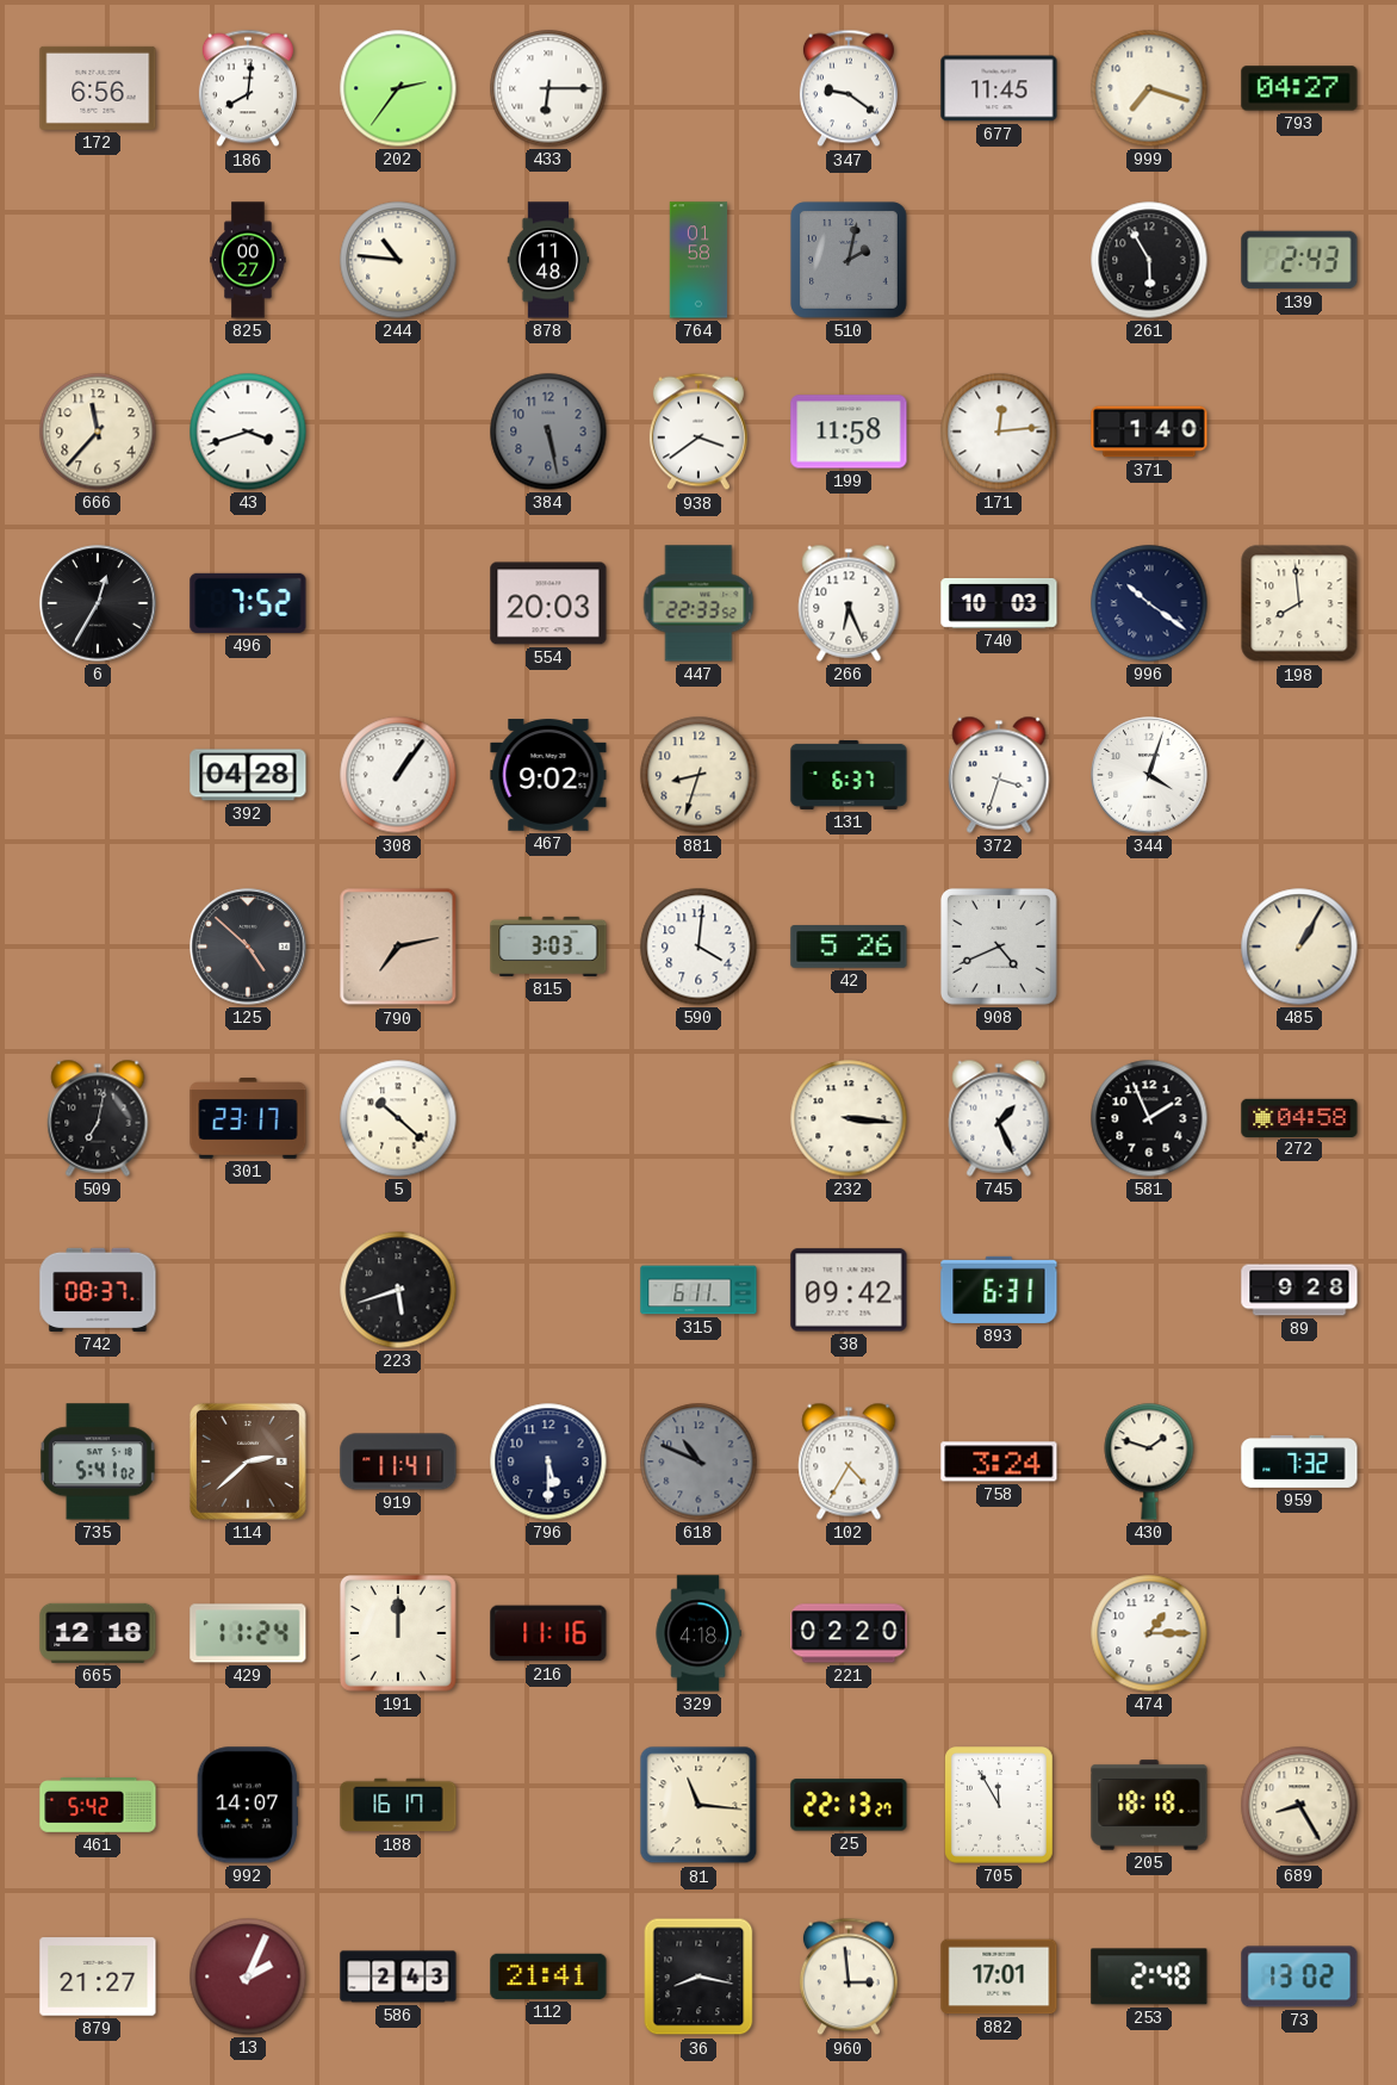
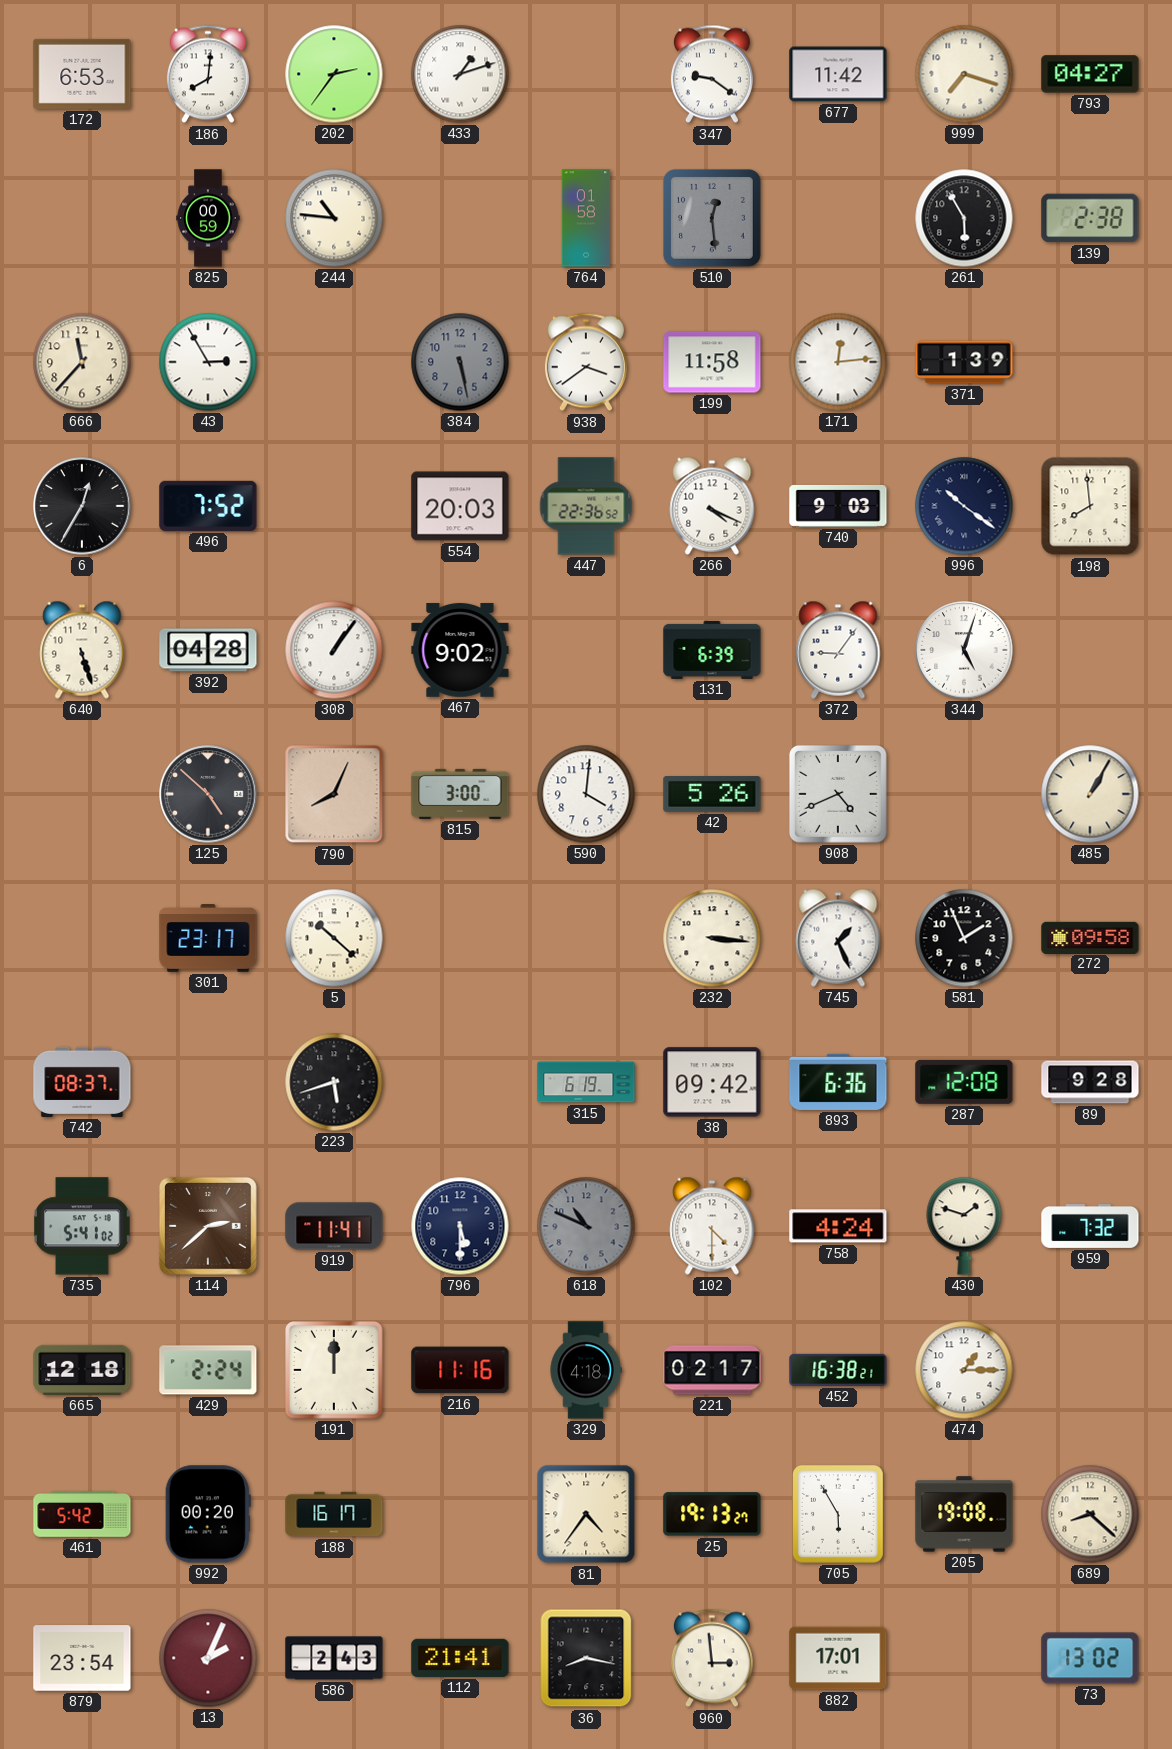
172: 6:56 -> 6:53 (82, 74)
433: 6:15 -> 1:12 (460, 74)
677: 11:45 -> 11:42 (838, 74)
825: 00:27 -> 00:59 (208, 218)
878: 11:48 -> none (548, 260)
510: 2:02 -> 12:29 (713, 219)
139: 2:43 -> 2:38 (1090, 218)
43: 3:42 -> 2:55 (208, 362)
371: 1:40 -> 1:39 (964, 362)
447: 22:33 -> 22:36 (586, 506)
266: 6:26 -> 4:19 (712, 506)
740: 10:03 -> 9:03 (838, 506)
640: none -> 5:27 (82, 650)
881: 8:33 -> none (698, 775)
131: 6:37 -> 6:39 (712, 650)
372: 3:33 -> 9:06 (838, 650)
344: 4:03 -> 5:03 (964, 650)
790: 7:13 -> 8:04 (334, 794)
815: 3:03 -> 3:00 (460, 794)
509: 7:02 -> none (98, 1118)
272: 04:58 -> 09:58 (1090, 937)
315: 6:11 -> 6:19 (586, 1082)
893: 6:31 -> 6:36 (838, 1082)
287: none -> 12:08 (964, 1082)
102: 4:35 -> 4:30 (712, 1226)
758: 3:24 -> 4:24 (838, 1226)
429: 11:24 -> 2:24 (208, 1370)
221: 02:20 -> 02:17 (712, 1370)
452: none -> 16:38 (838, 1370)
992: 14:07 -> 00:20 (208, 1514)
81: 11:16 -> 4:36 (586, 1514)
25: 22:13 -> 19:13 (712, 1514)
705: 11:55 -> 5:55 (839, 1515)
205: 18:18 -> 19:08 (964, 1514)
689: 8:25 -> 8:22 (1090, 1514)
879: 21:27 -> 23:54 (82, 1658)
253: 2:48 -> none (1149, 1977)
